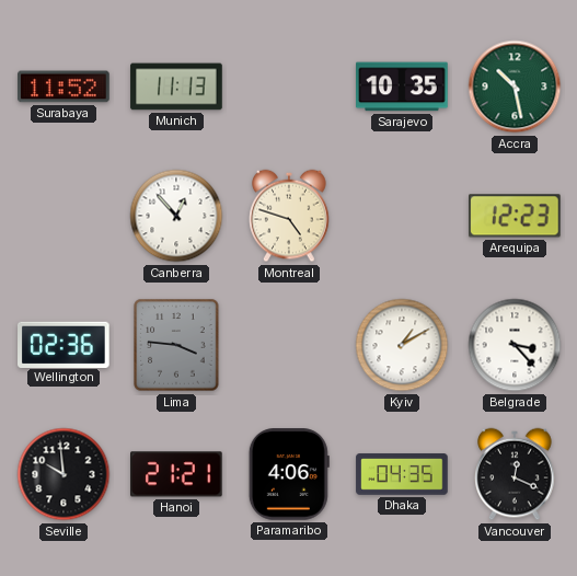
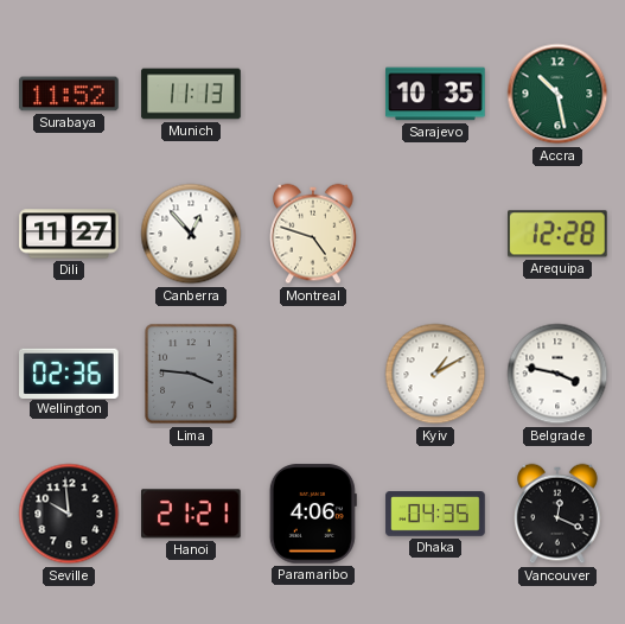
Dili: none -> 11:27 (69, 234)
Arequipa: 12:23 -> 12:28 (559, 234)
Belgrade: 3:23 -> 3:47 (557, 374)
